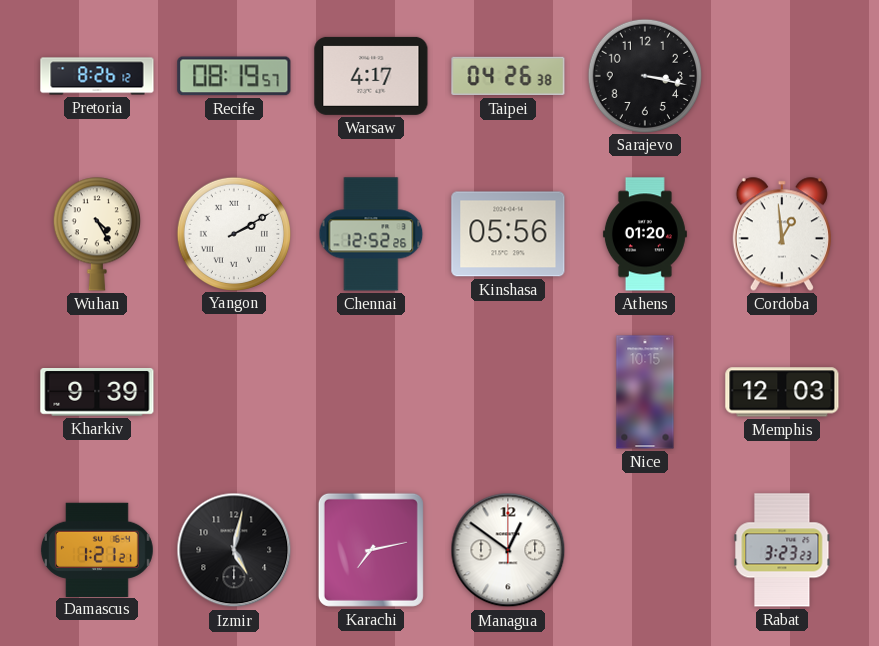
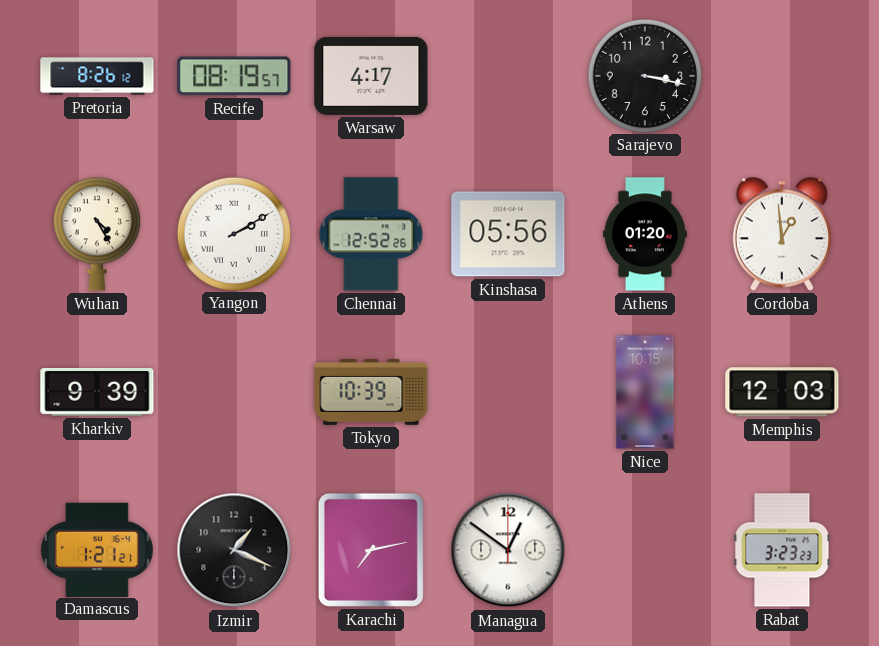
Taipei: 04:26 -> none (508, 76)
Tokyo: none -> 10:39 (371, 392)
Izmir: 5:02 -> 1:19 (234, 550)
